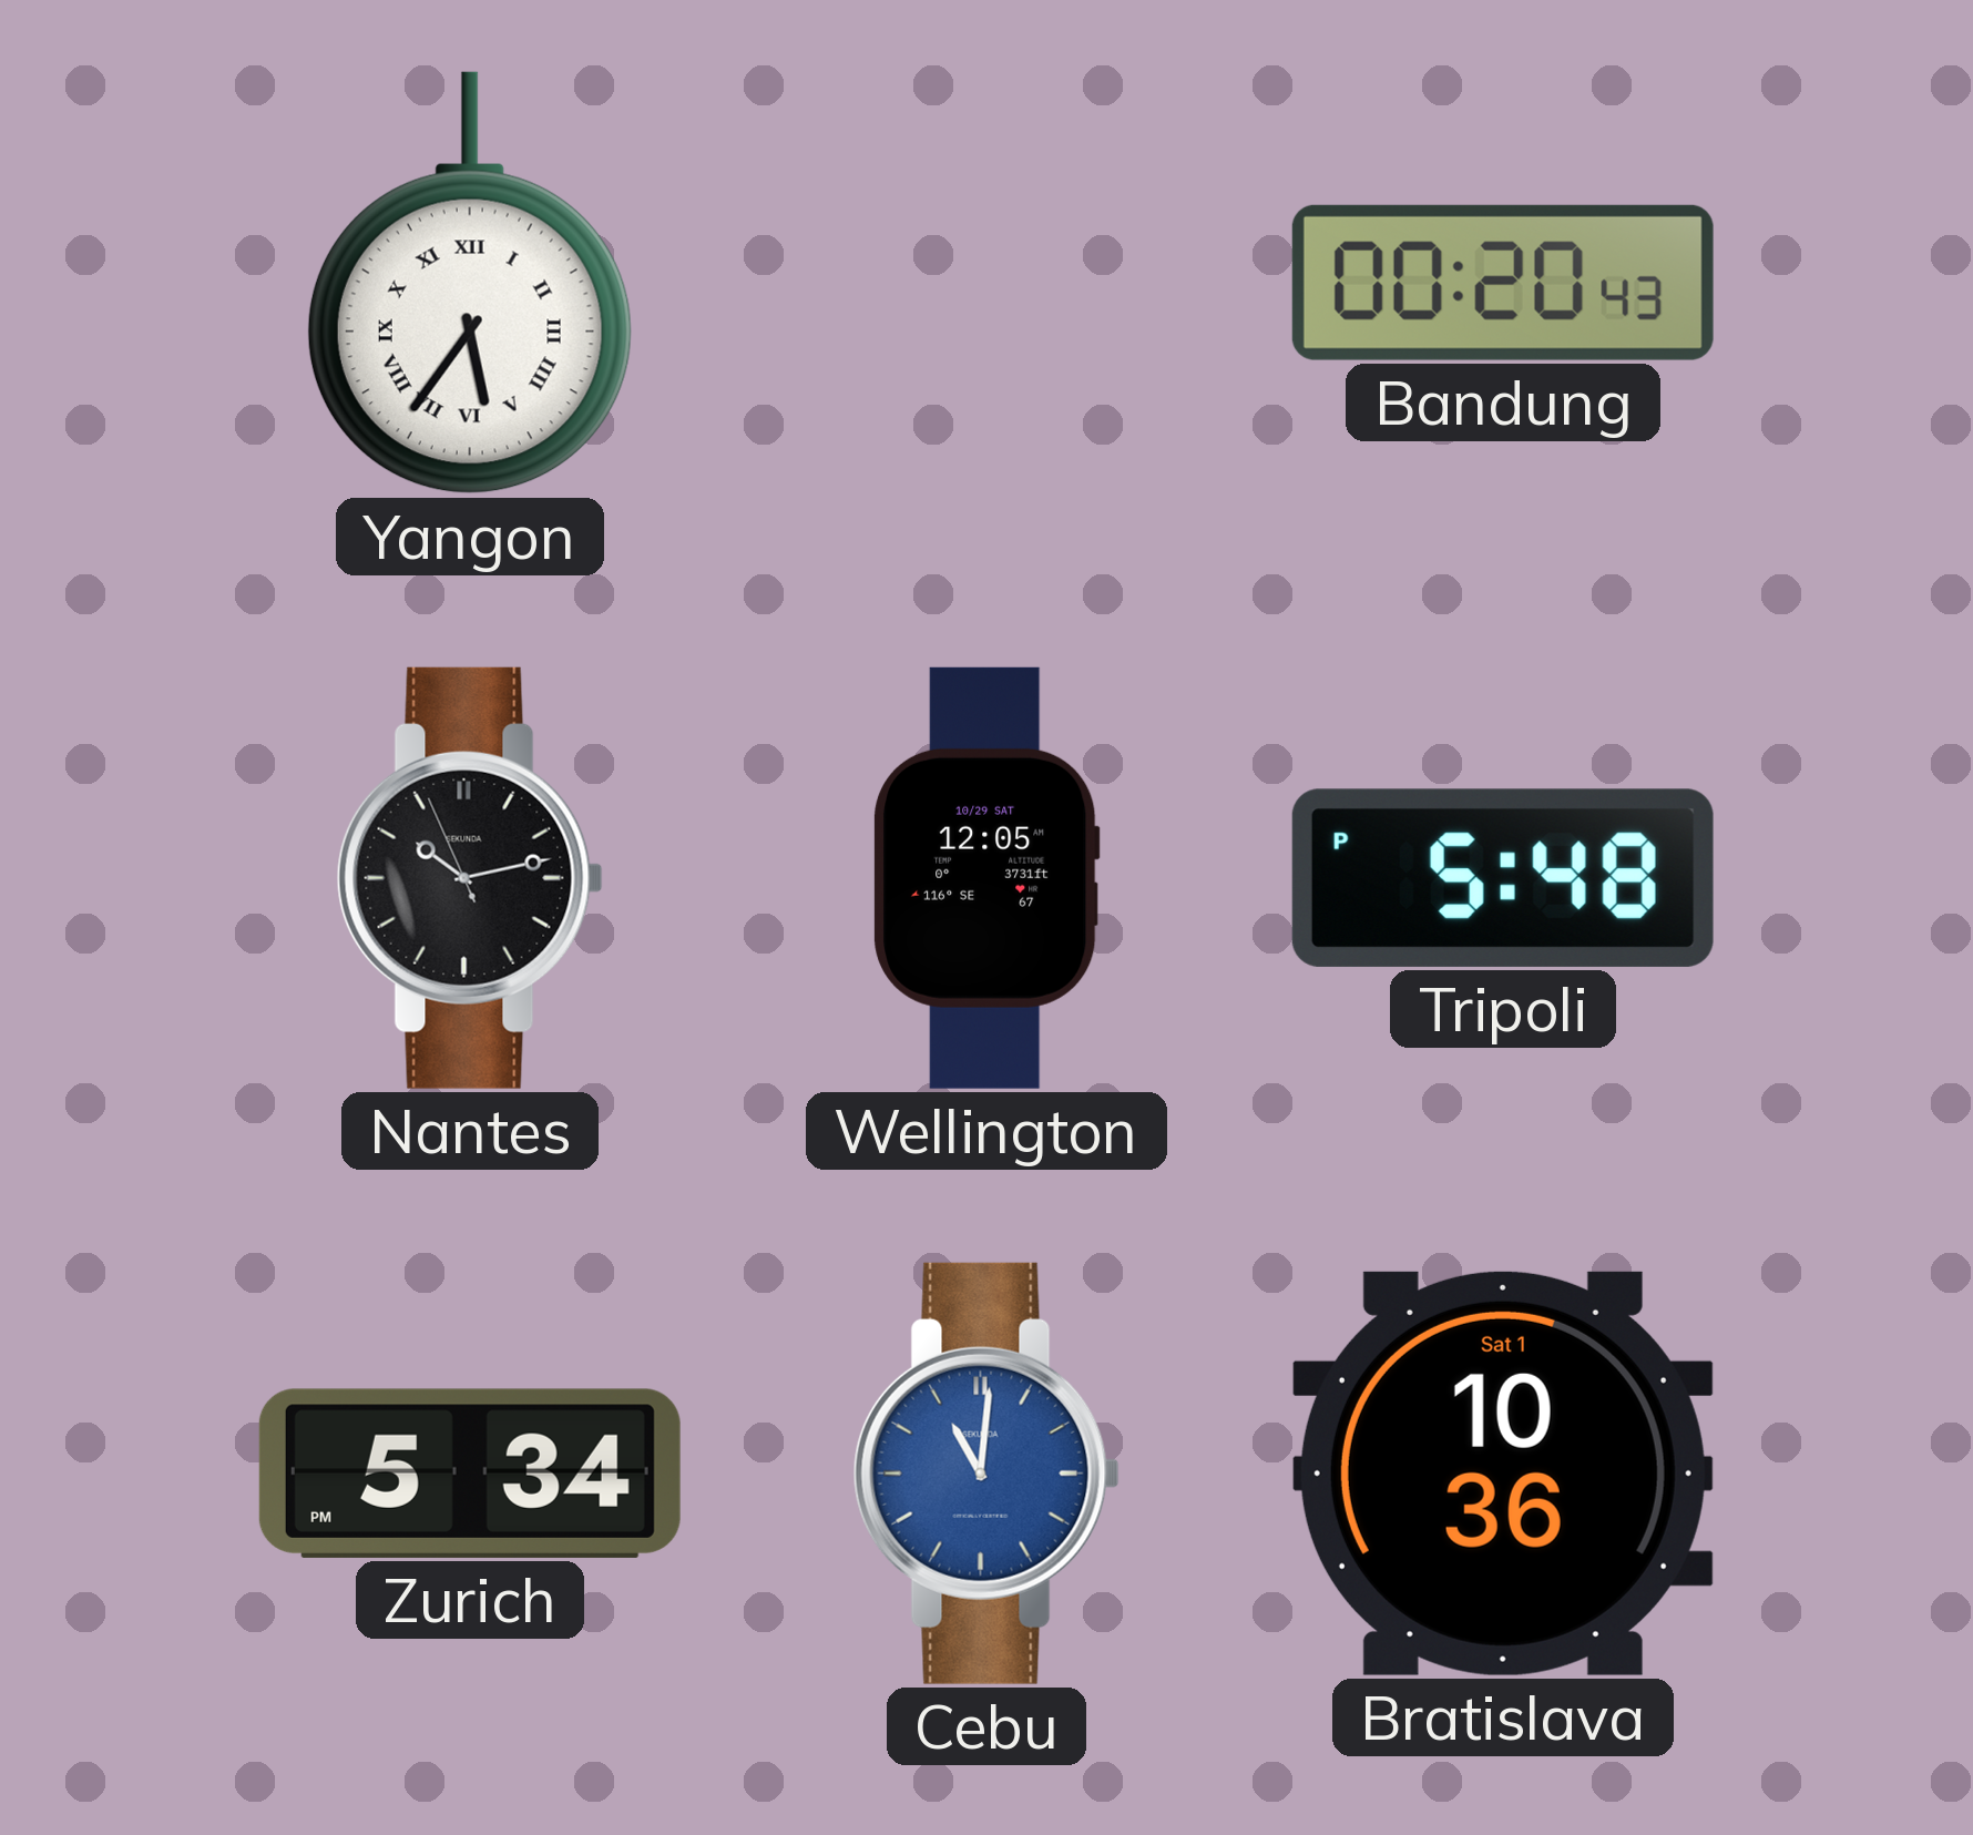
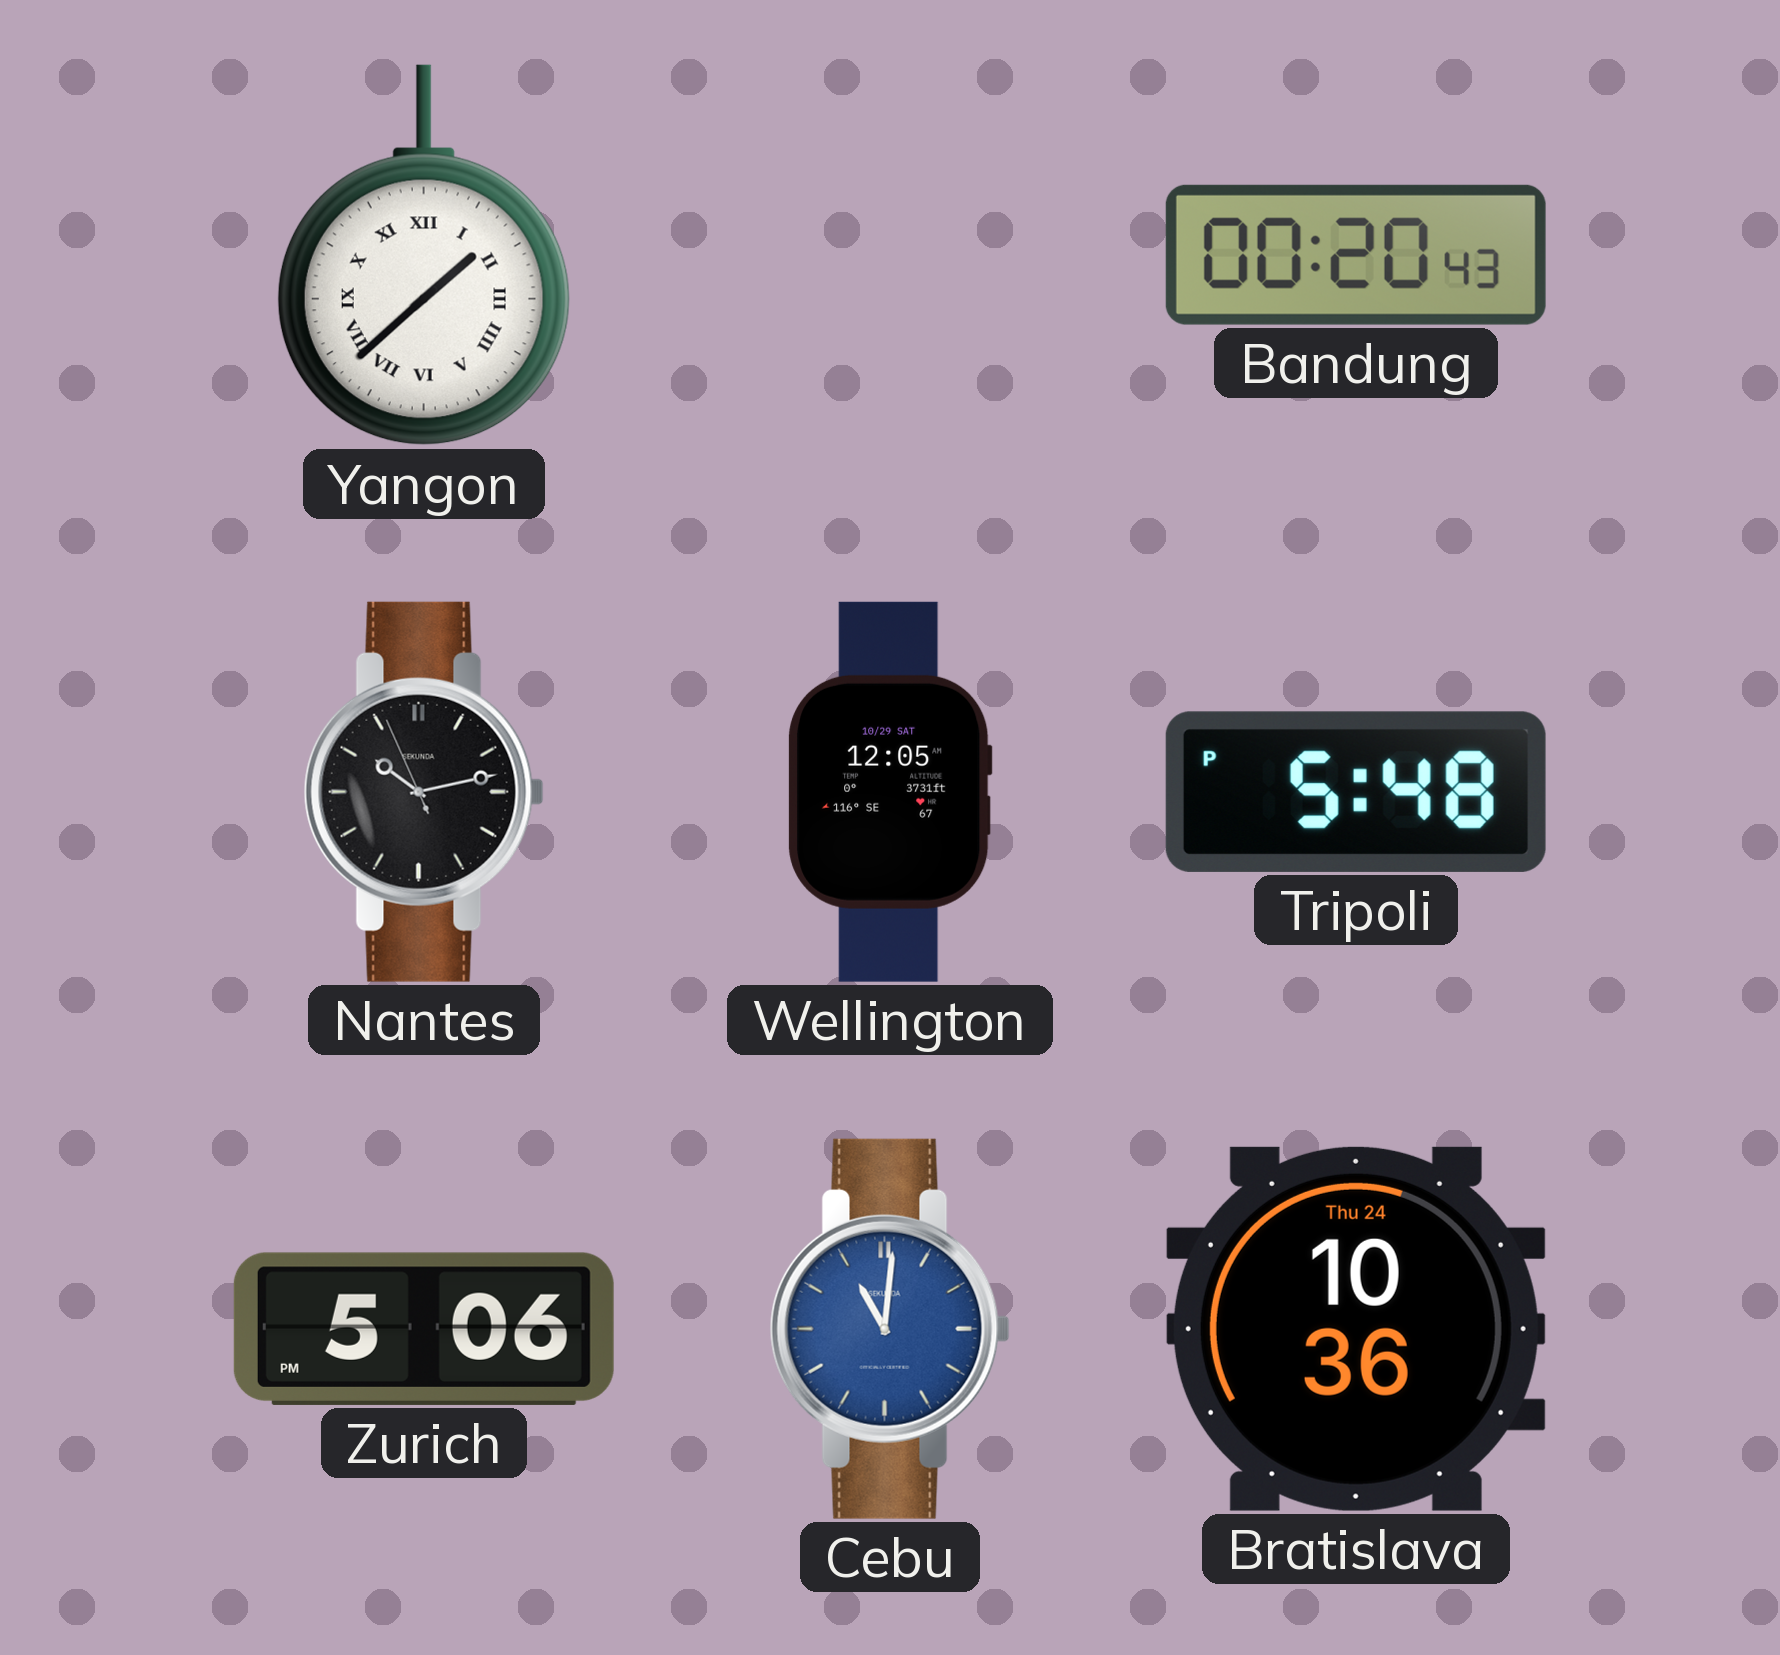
Yangon: 5:36 -> 1:38 (424, 255)
Zurich: 5:34 -> 5:06 (424, 1329)
Bratislava date: Sat 1 -> Thu 24 (1356, 1329)
